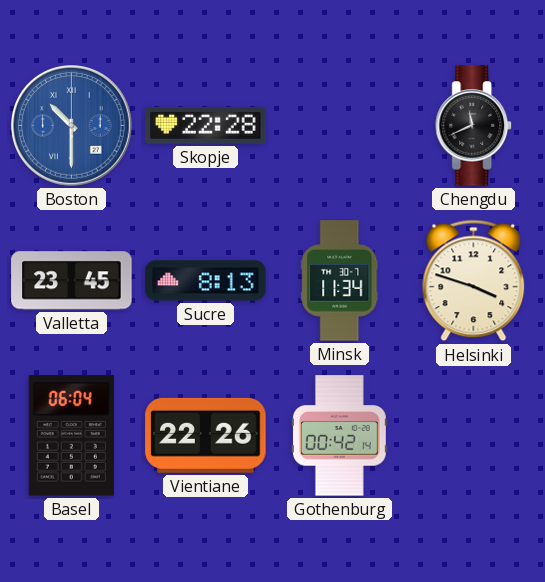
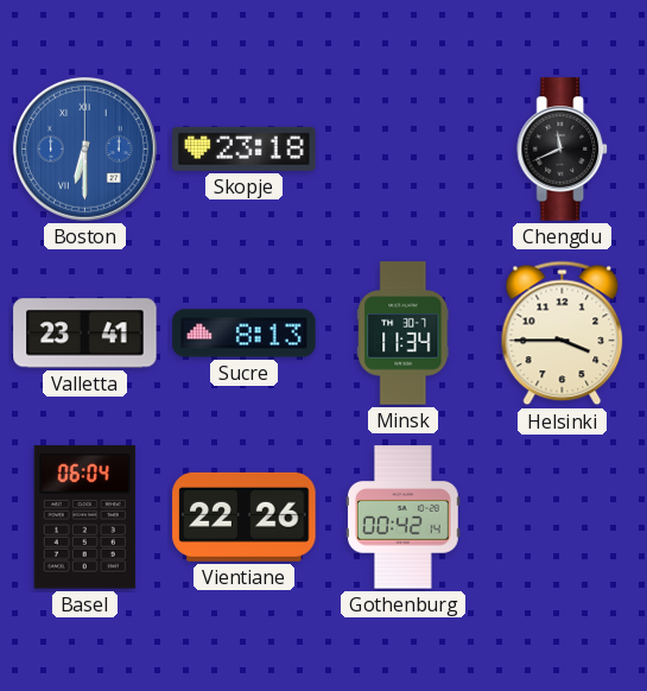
Boston: 10:30 -> 6:30 (85, 150)
Skopje: 22:28 -> 23:18 (245, 148)
Valletta: 23:45 -> 23:41 (85, 334)
Helsinki: 3:48 -> 3:45 (563, 334)
